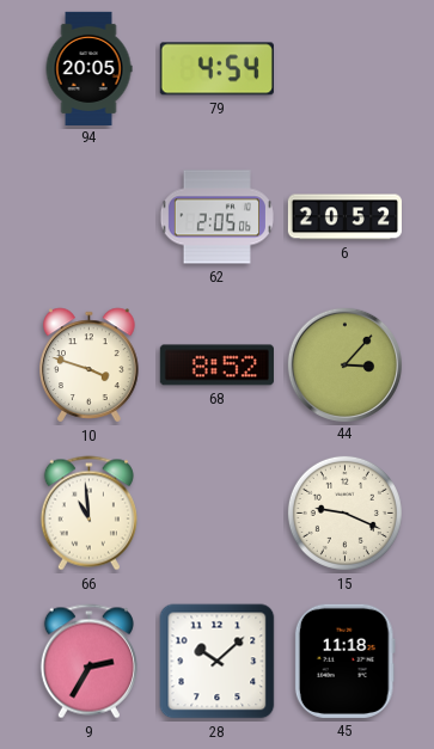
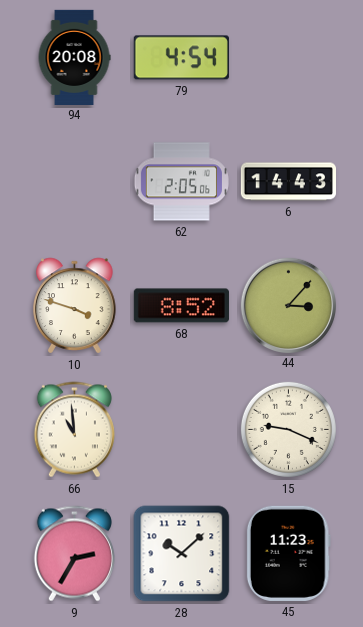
94: 20:05 -> 20:08 (74, 57)
6: 20:52 -> 14:43 (288, 182)
45: 11:18 -> 11:23 (288, 553)
